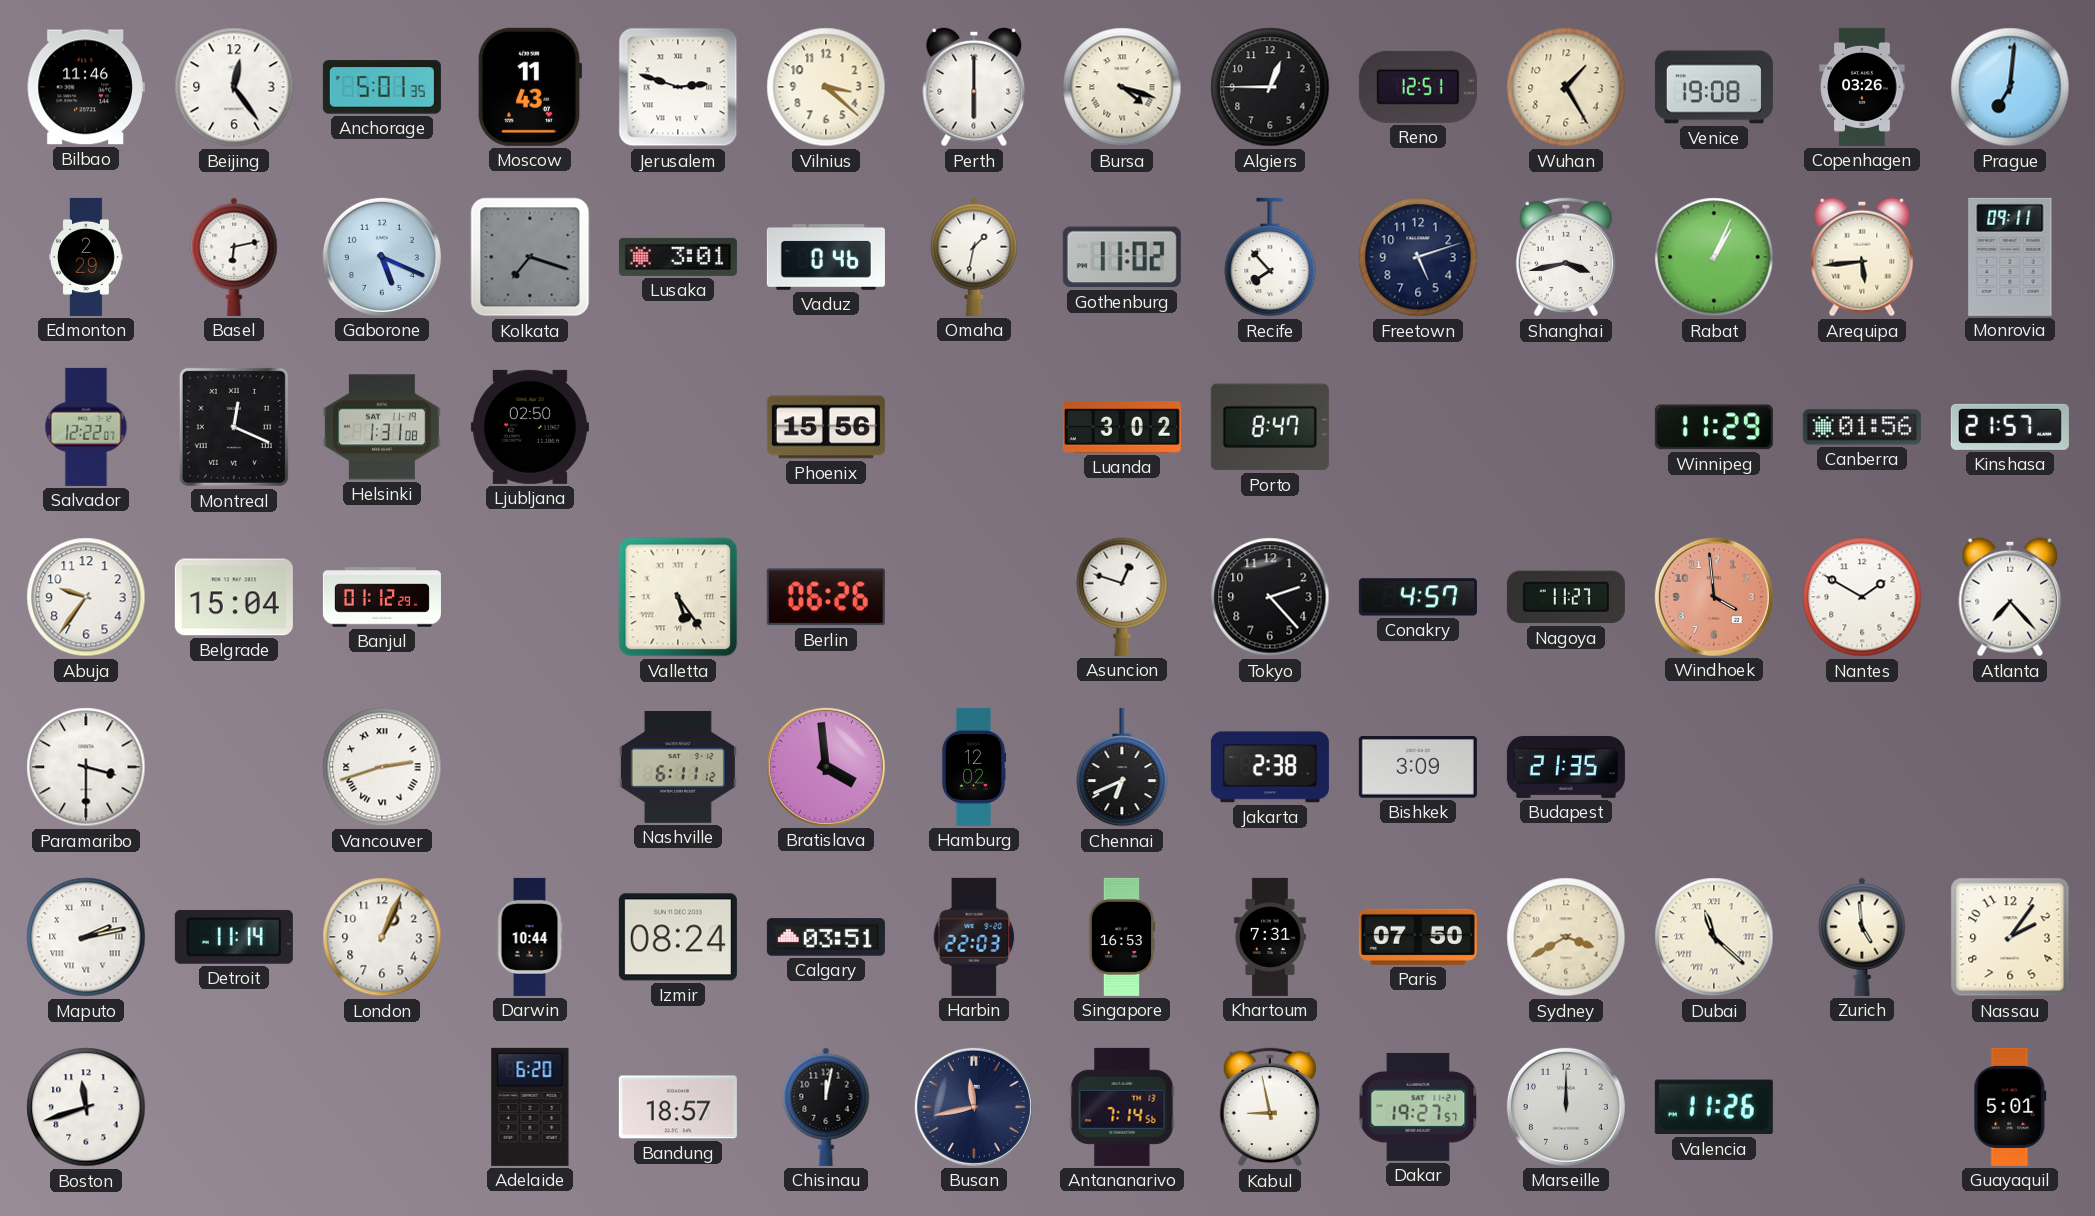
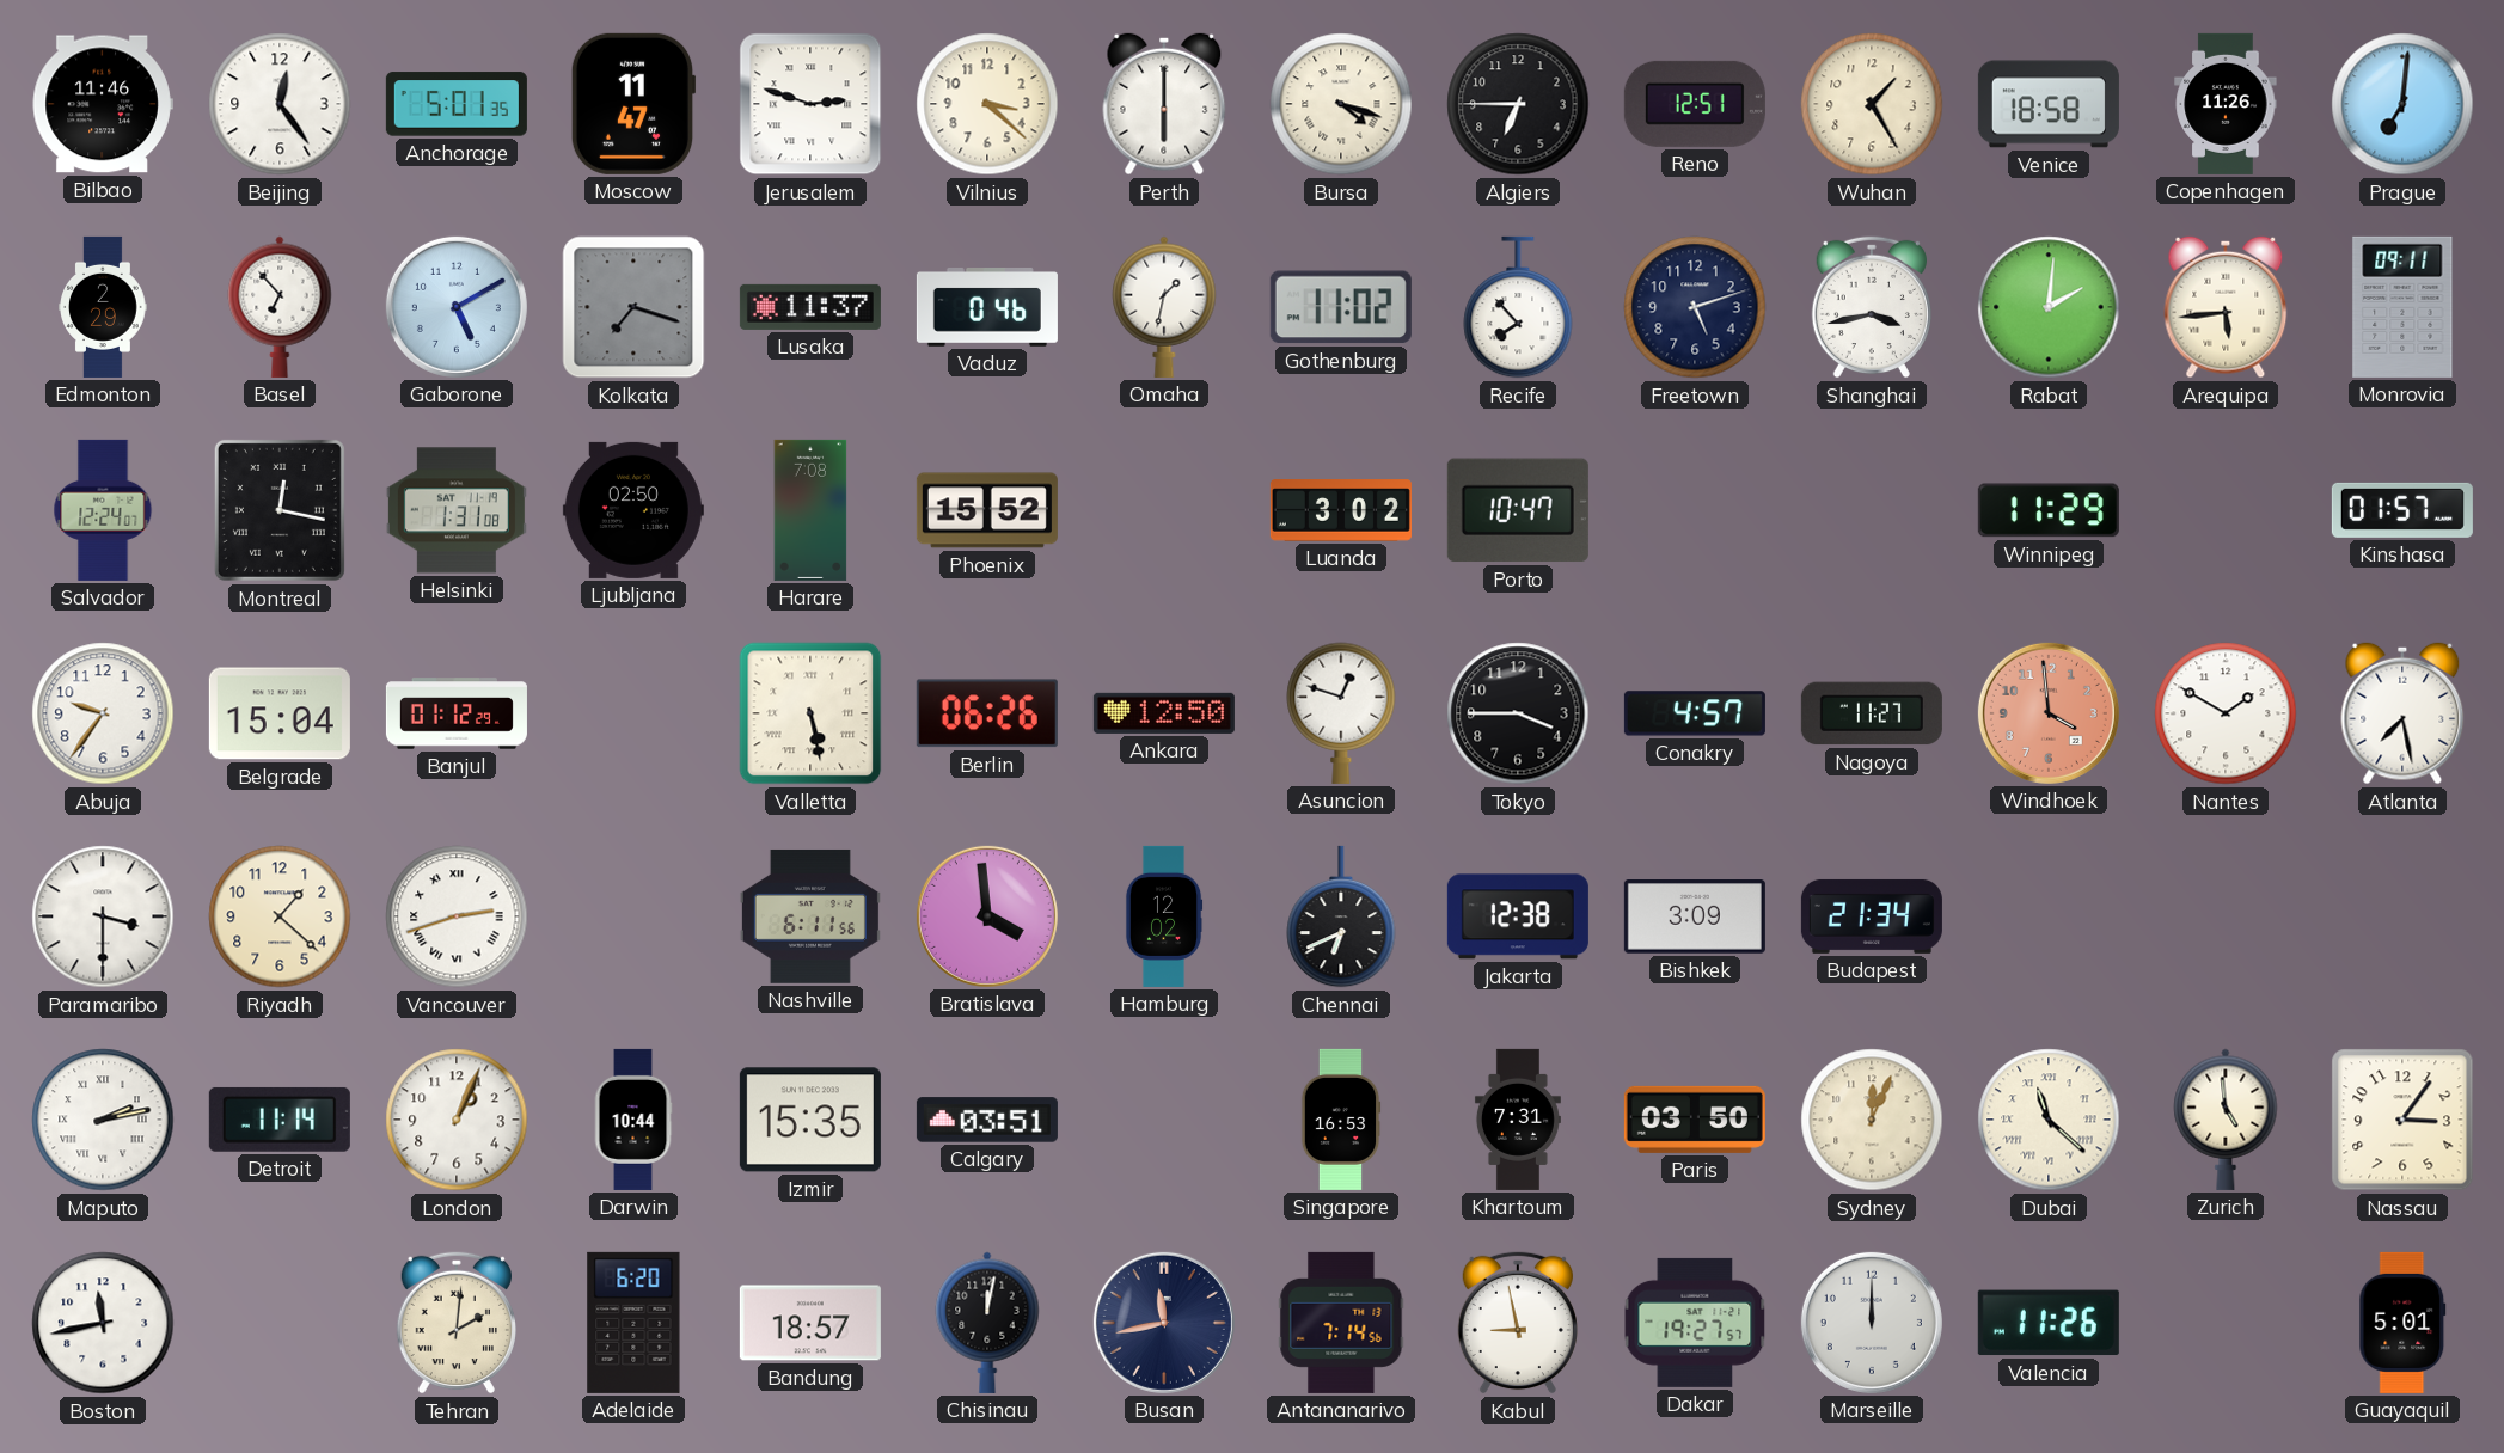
Moscow: 11:43 -> 11:47 (633, 104)
Algiers: 12:45 -> 6:45 (1518, 104)
Venice: 19:08 -> 18:58 (2049, 104)
Copenhagen: 03:26 -> 11:26 (2226, 104)
Basel: 6:13 -> 6:53 (280, 307)
Gaborone: 5:19 -> 5:10 (457, 307)
Lusaka: 3:01 -> 11:37 (810, 307)
Rabat: 1:04 -> 2:01 (2049, 307)
Salvador: 12:22 -> 12:24 (103, 510)
Montreal: 12:19 -> 12:17 (280, 510)
Harare: none -> 7:08 (810, 510)
Phoenix: 15:56 -> 15:52 (987, 510)
Porto: 8:47 -> 10:47 (1518, 510)
Canberra: 01:56 -> none (1862, 427)
Kinshasa: 21:57 -> 01:57 (2402, 510)
Valletta: 5:24 -> 5:28 (810, 713)
Ankara: none -> 12:50 (1164, 713)
Tokyo: 2:23 -> 3:45 (1518, 713)
Atlanta: 7:23 -> 7:28 (2402, 713)
Riyadh: none -> 1:22 (280, 916)
Nashville: 6:11:12 -> 6:11:56 (810, 916)
Jakarta: 2:38 -> 12:38 (1518, 916)
Budapest: 21:35 -> 21:34 (1872, 916)
Izmir: 08:24 -> 15:35 (810, 1120)
Harbin: 22:03 -> none (974, 937)
Paris: 07:50 -> 03:50 (1695, 1120)
Sydney: 3:40 -> 12:04 (1872, 1120)
Nassau: 2:06 -> 3:06 (2402, 1120)
Boston: 11:42 -> 11:43 (103, 1323)
Tehran: none -> 2:01 (457, 1323)
